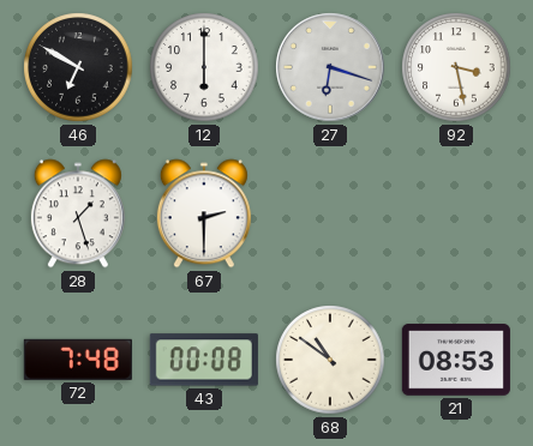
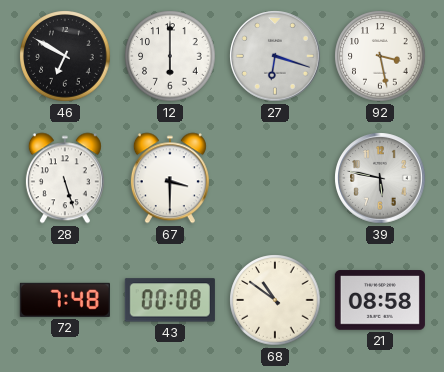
28: 1:27 -> 5:27 (65, 178)
67: 2:30 -> 3:30 (170, 178)
39: none -> 5:47 (380, 178)
21: 08:53 -> 08:58 (380, 300)
